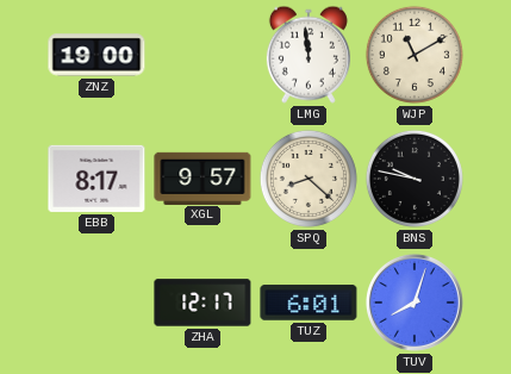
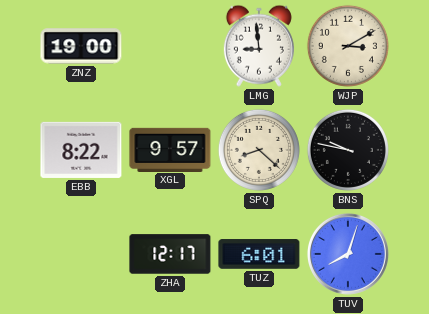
LMG: 11:59 -> 8:59 (259, 46)
WJP: 11:10 -> 3:10 (348, 46)
EBB: 8:17 -> 8:22 (81, 150)
